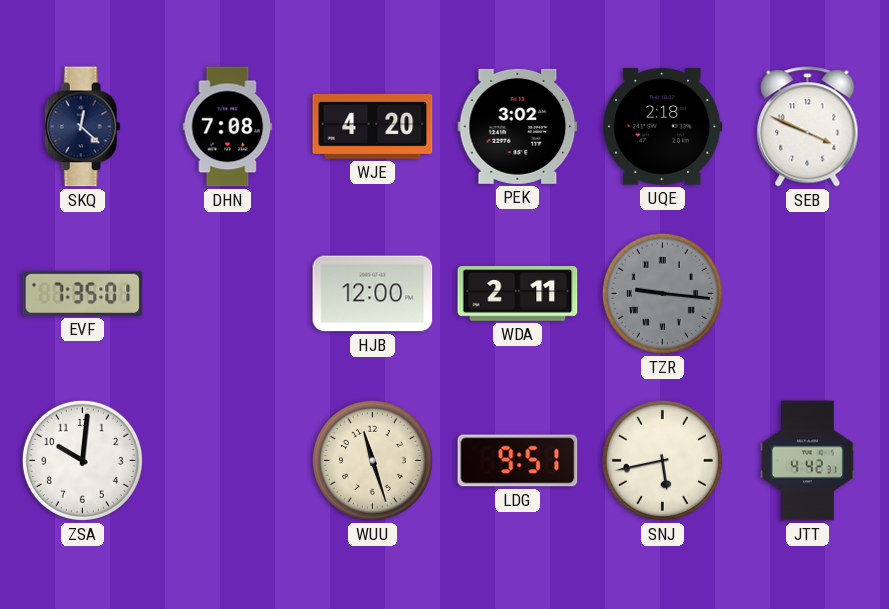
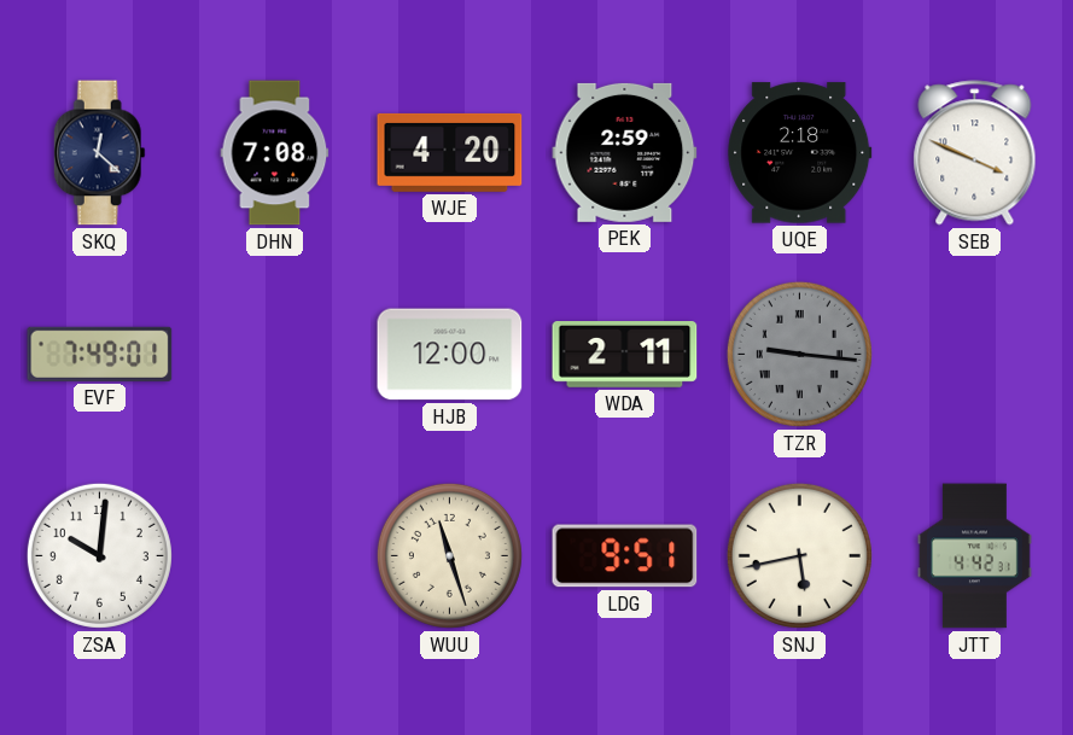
PEK: 3:02 -> 2:59 (625, 152)
EVF: 7:35 -> 7:49 (100, 354)
